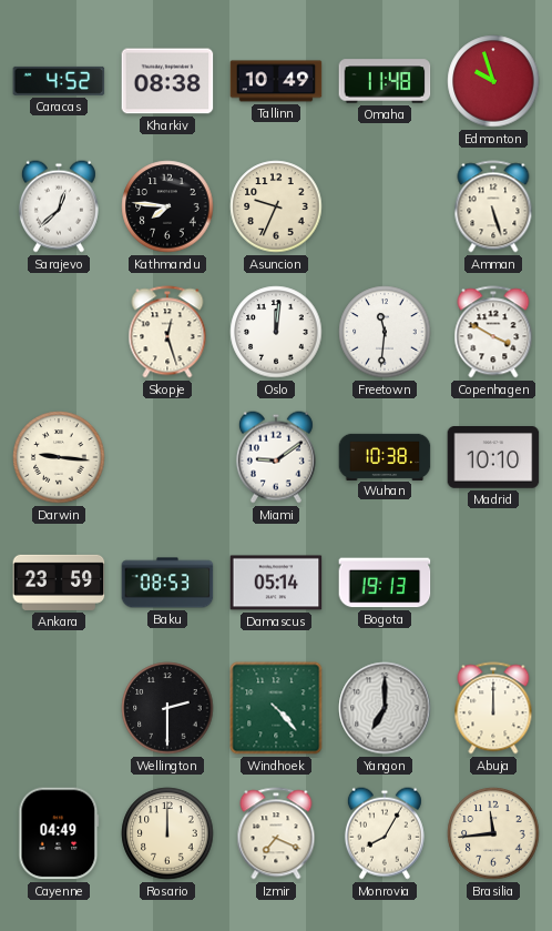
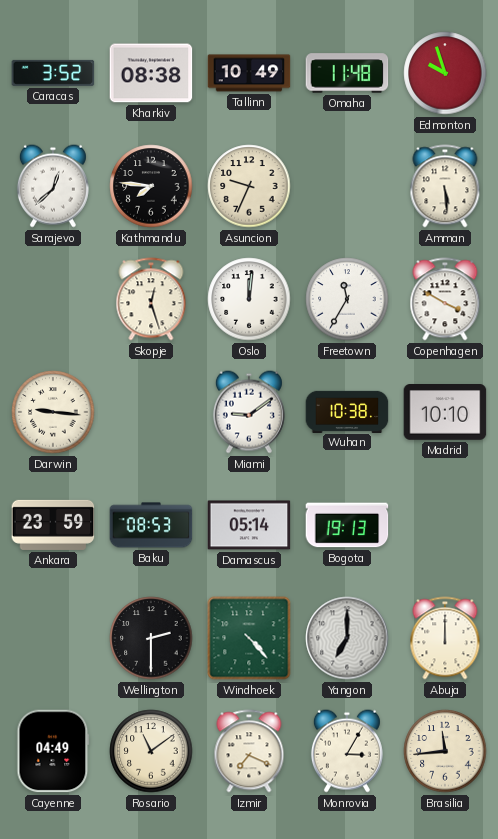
Caracas: 4:52 -> 3:52 (53, 73)
Amman: 5:27 -> 5:29 (445, 186)
Freetown: 11:31 -> 11:35 (347, 299)
Rosario: 12:00 -> 11:09 (151, 751)
Monrovia: 8:05 -> 3:05 (347, 751)
